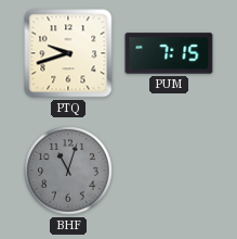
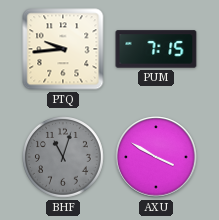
PTQ: 9:42 -> 9:44 (63, 49)
AXU: none -> 3:50 (156, 157)
